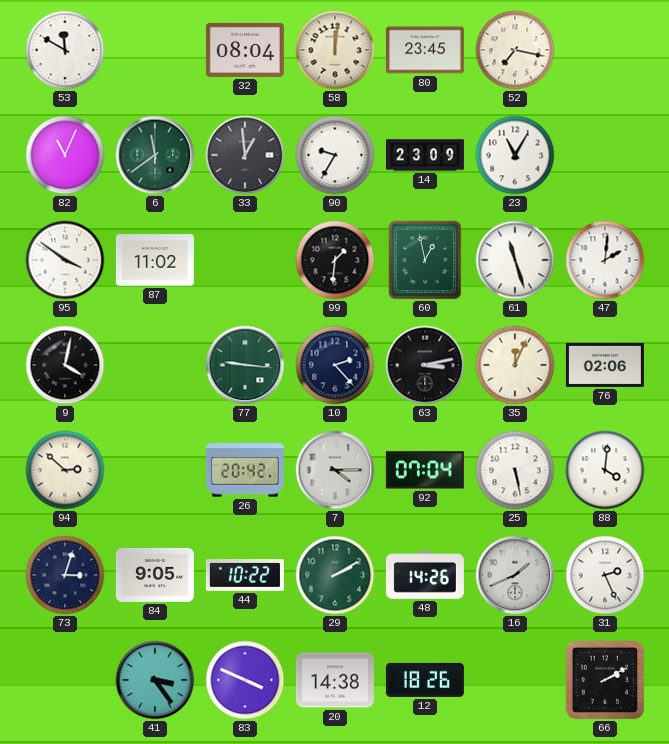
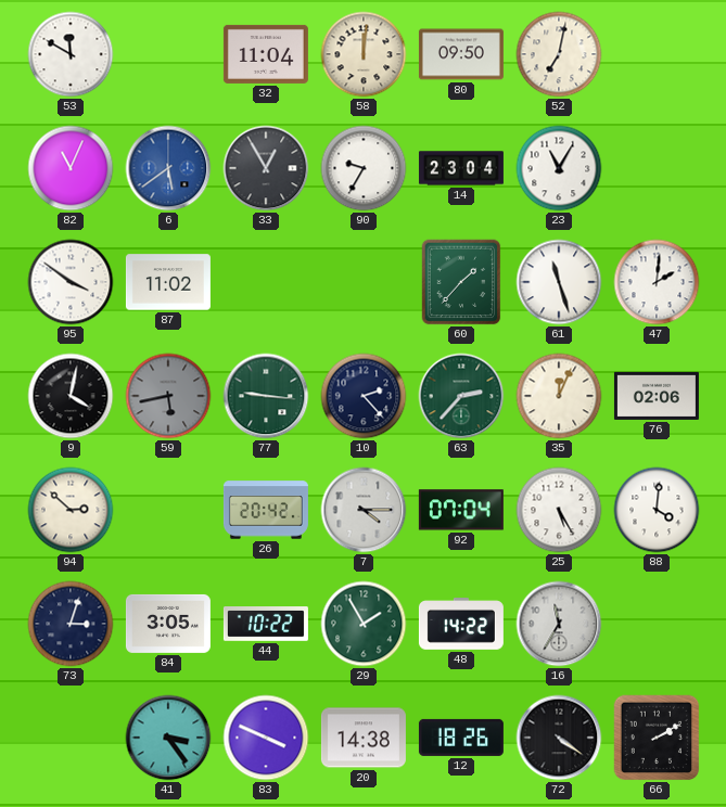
32: 08:04 -> 11:04 (266, 54)
80: 23:45 -> 09:50 (461, 54)
52: 7:17 -> 7:02 (559, 54)
6: 11:39 -> 5:39 (168, 168)
6 dial: green -> blue (168, 168)
33: 12:59 -> 12:55 (266, 168)
14: 23:09 -> 23:04 (461, 168)
99: 1:31 -> none (335, 260)
60: 12:58 -> 1:37 (461, 282)
59: none -> 5:43 (168, 396)
63: 3:13 -> 2:37 (461, 396)
63 dial: black -> green (461, 396)
25: 5:28 -> 5:25 (559, 510)
84: 9:05 -> 3:05 (168, 624)
29: 2:10 -> 1:55 (364, 624)
48: 14:26 -> 14:22 (461, 625)
16: 1:41 -> 11:35 (559, 624)
31: 2:26 -> none (605, 575)
72: none -> 4:21 (559, 738)
